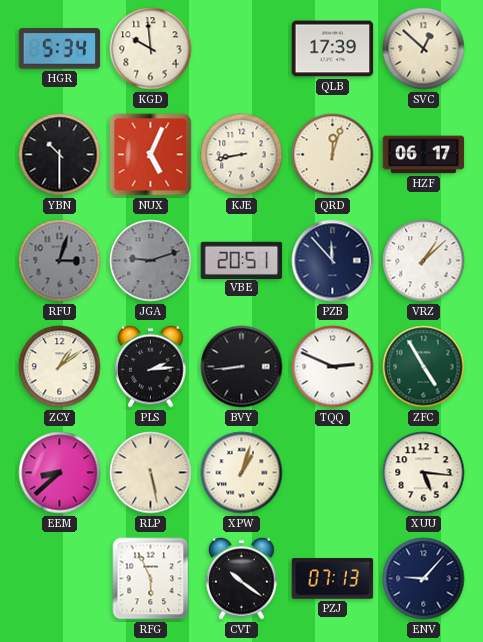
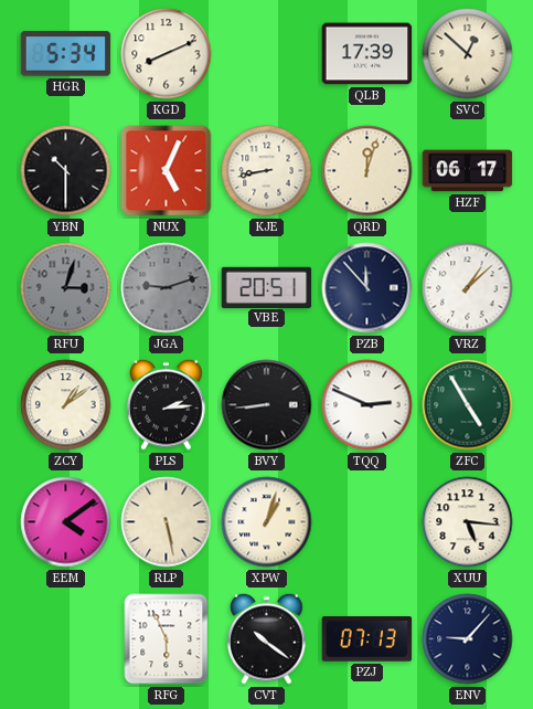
KGD: 9:59 -> 8:11 (167, 54)
EEM: 8:38 -> 4:09 (66, 522)
